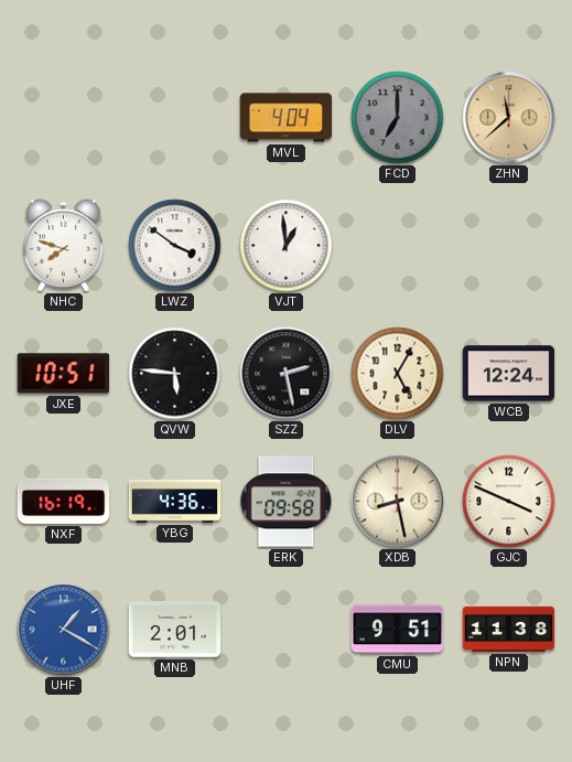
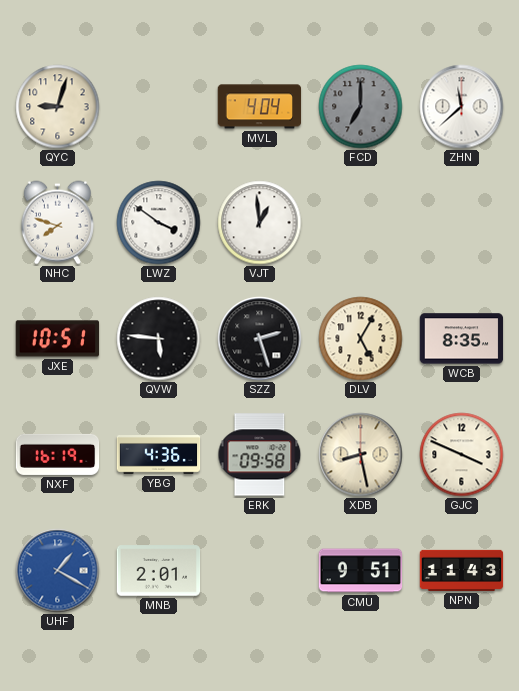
QYC: none -> 9:03 (58, 107)
ZHN dial: champagne -> white (462, 107)
SZZ: 2:28 -> 2:27 (260, 339)
WCB: 12:24 -> 8:35 (462, 339)
NPN: 11:38 -> 11:43 (462, 570)
